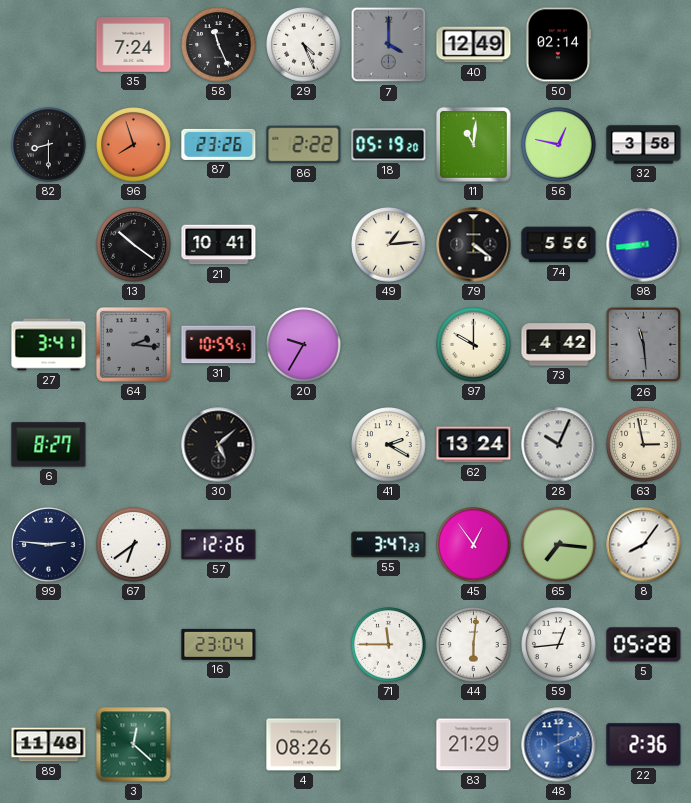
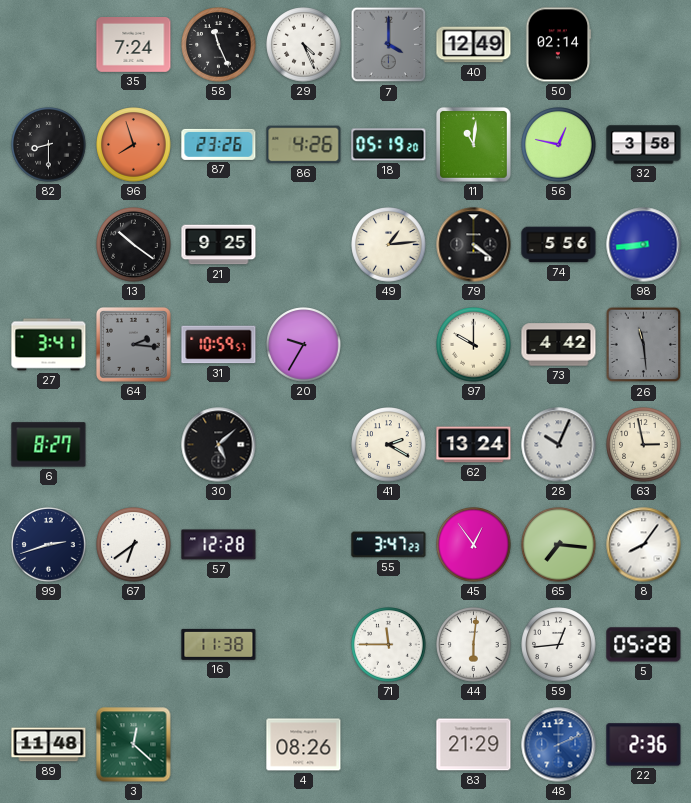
86: 2:22 -> 4:26 (304, 145)
21: 10:41 -> 9:25 (219, 245)
99: 2:46 -> 2:42 (49, 545)
57: 12:26 -> 12:28 (219, 545)
16: 23:04 -> 11:38 (219, 644)
